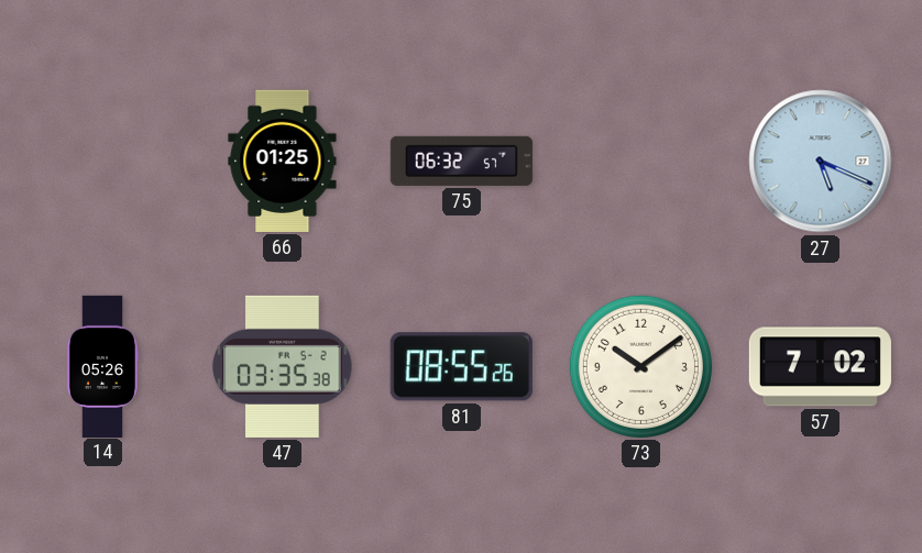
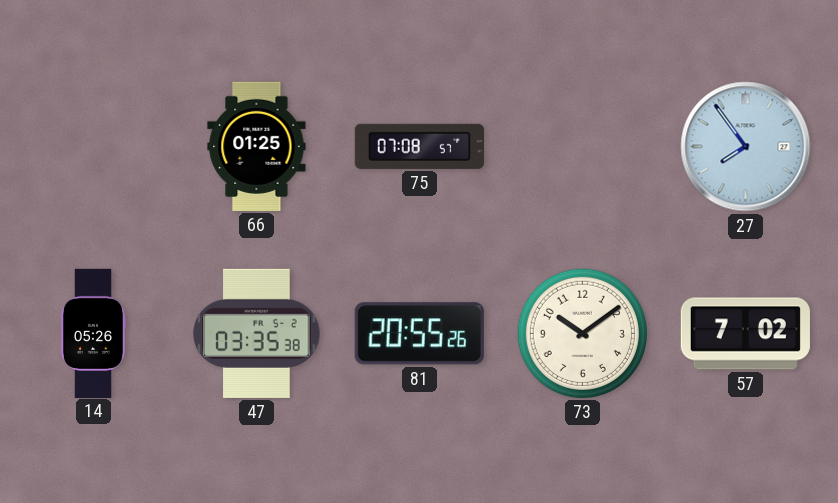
75: 06:32 -> 07:08 (419, 146)
27: 5:19 -> 7:54 (746, 147)
81: 08:55 -> 20:55 (419, 334)
